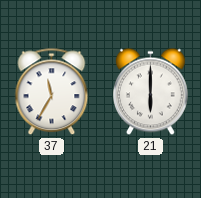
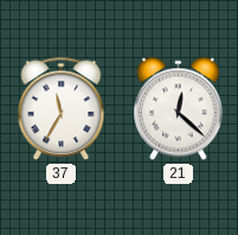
21: 6:00 -> 12:22 (178, 109)
